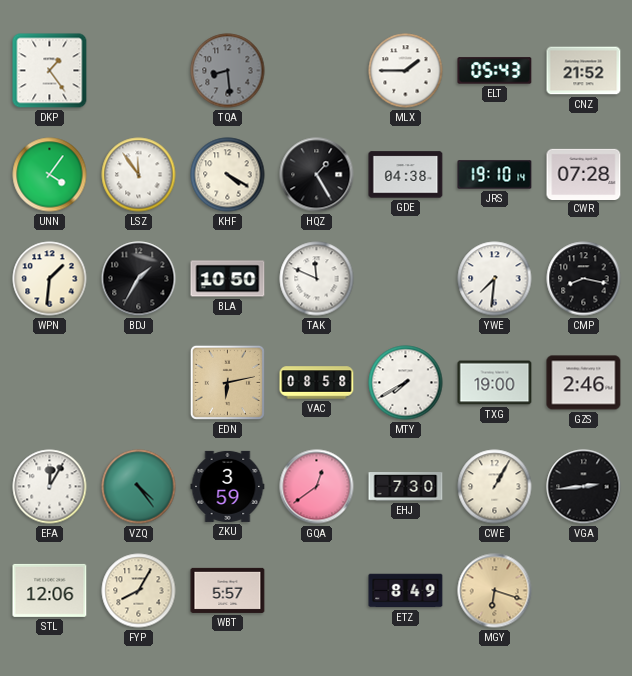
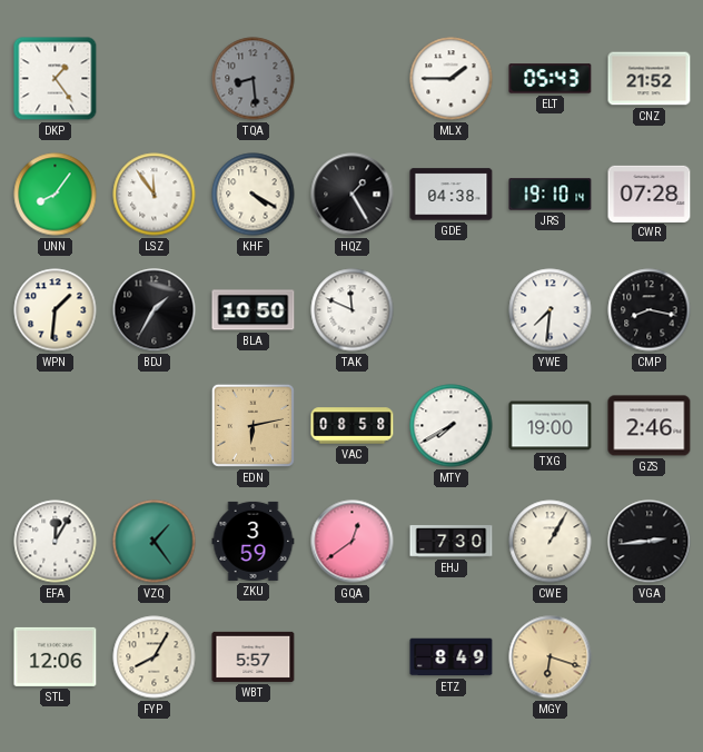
UNN: 4:06 -> 8:06 (56, 195)
VZQ: 4:24 -> 1:24 (155, 542)
